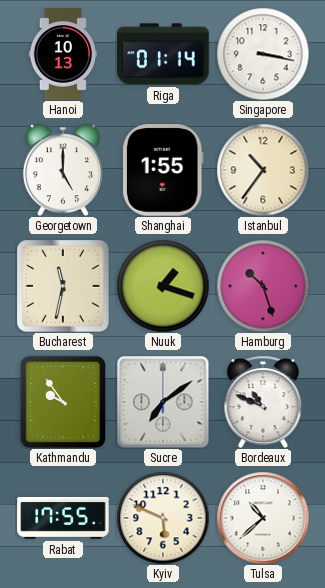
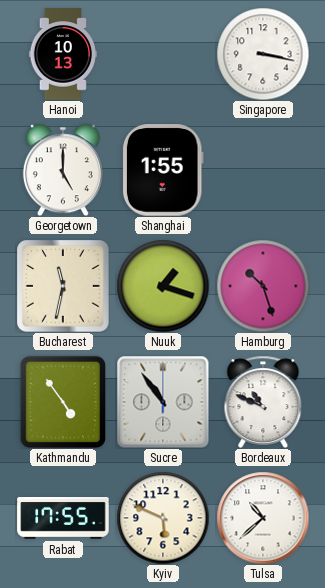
Riga: 01:14 -> none (163, 54)
Istanbul: 10:36 -> none (263, 170)
Kathmandu: 9:54 -> 4:54 (62, 401)
Sucre: 7:09 -> 10:54 (163, 402)
